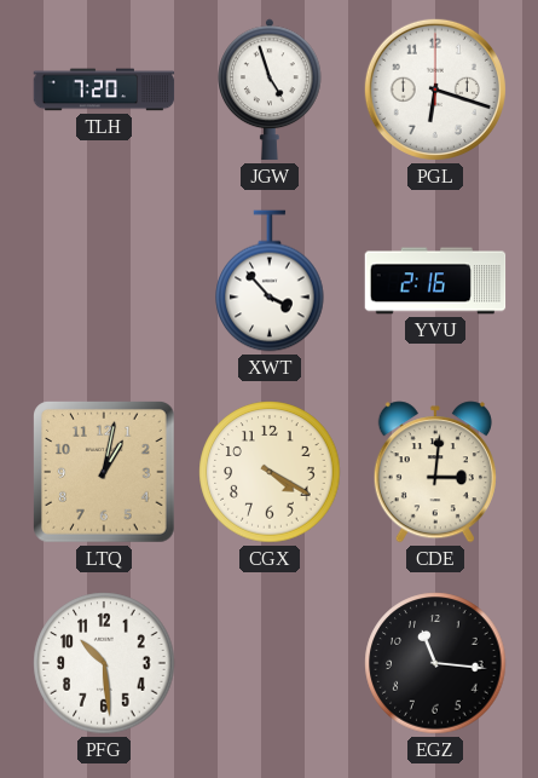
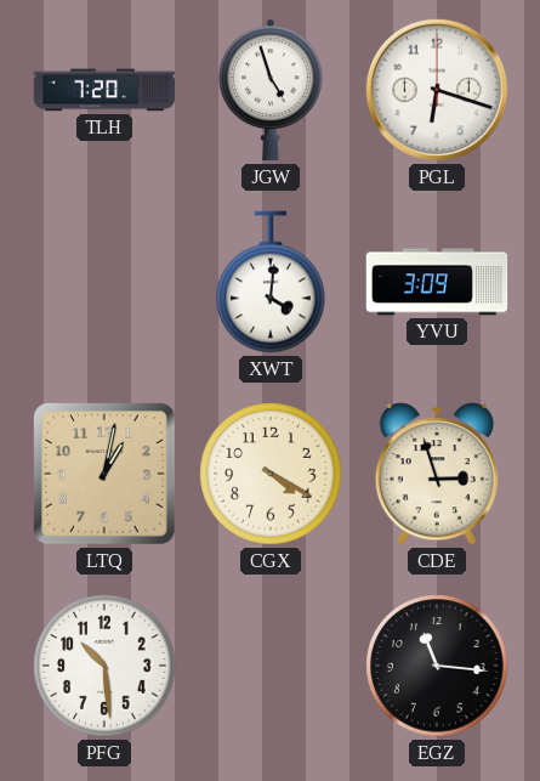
XWT: 3:53 -> 4:01 (271, 282)
YVU: 2:16 -> 3:09 (437, 282)
CDE: 3:01 -> 2:57 (437, 474)
